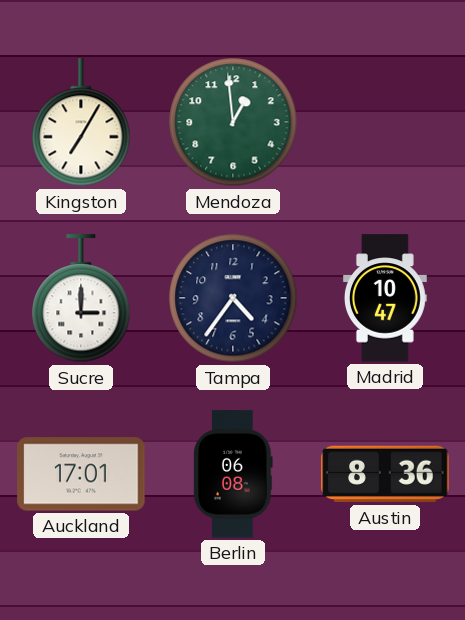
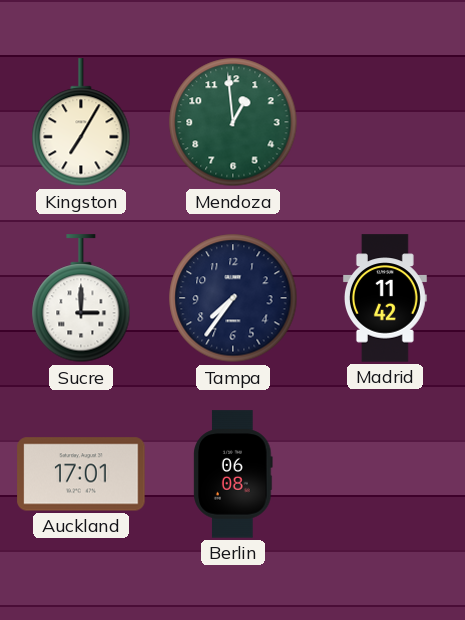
Tampa: 4:36 -> 7:36 (233, 298)
Madrid: 10:47 -> 11:42 (385, 298)
Austin: 8:36 -> none (385, 474)
